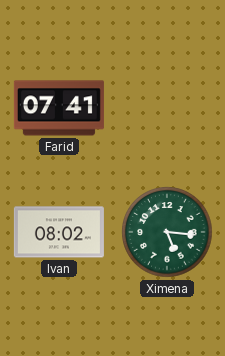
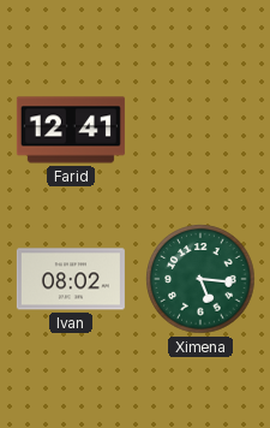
Farid: 07:41 -> 12:41 (71, 130)
